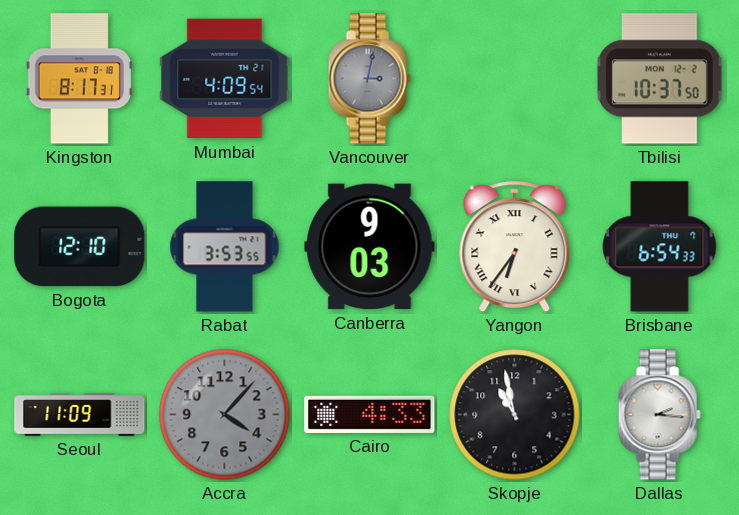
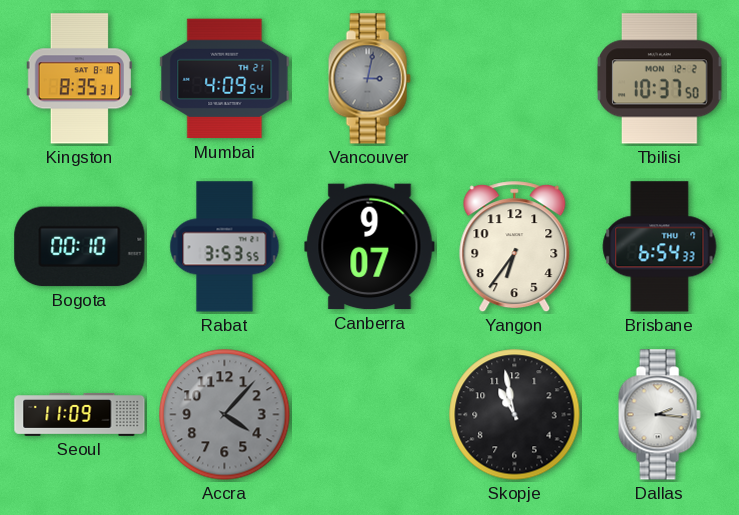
Kingston: 8:17 -> 8:35 (79, 79)
Bogota: 12:10 -> 00:10 (80, 247)
Canberra: 9:03 -> 9:07 (370, 247)
Yangon numerals: Roman -> Arabic (515, 247)
Cairo: 4:33 -> none (370, 414)
